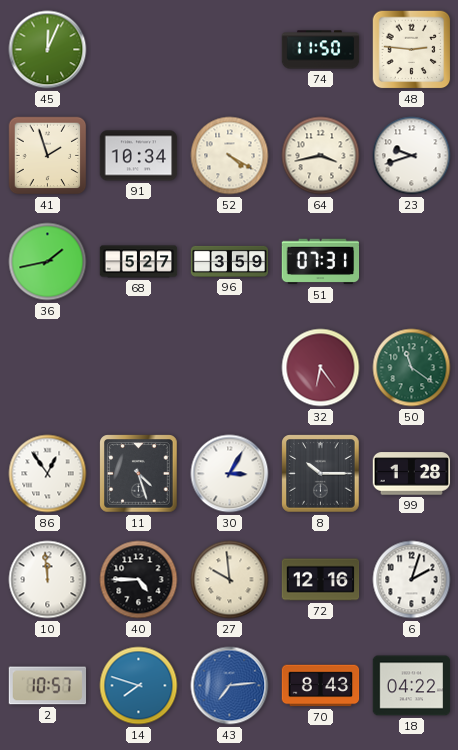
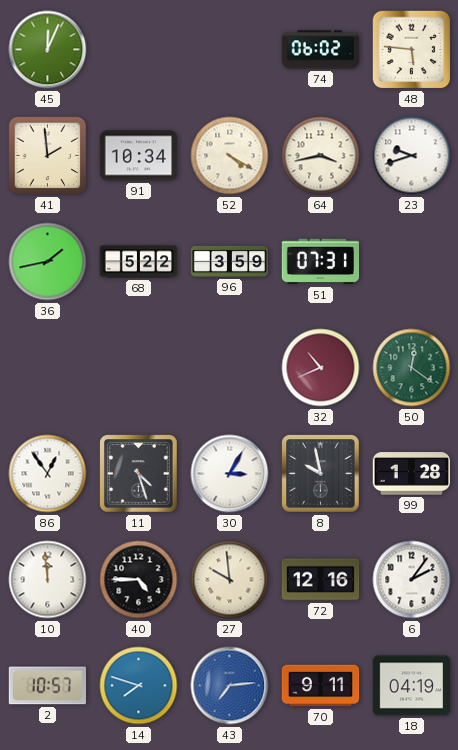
74: 11:50 -> 06:02 (321, 50)
48: 2:46 -> 5:46 (412, 50)
41: 1:57 -> 1:59 (48, 156)
68: 5:27 -> 5:22 (139, 262)
32: 6:24 -> 10:41 (321, 368)
50: 11:21 -> 12:21 (412, 368)
8: 10:15 -> 9:58 (321, 474)
6: 2:03 -> 2:06 (412, 580)
70: 8:43 -> 9:11 (321, 686)
18: 04:22 -> 04:19 (412, 686)
